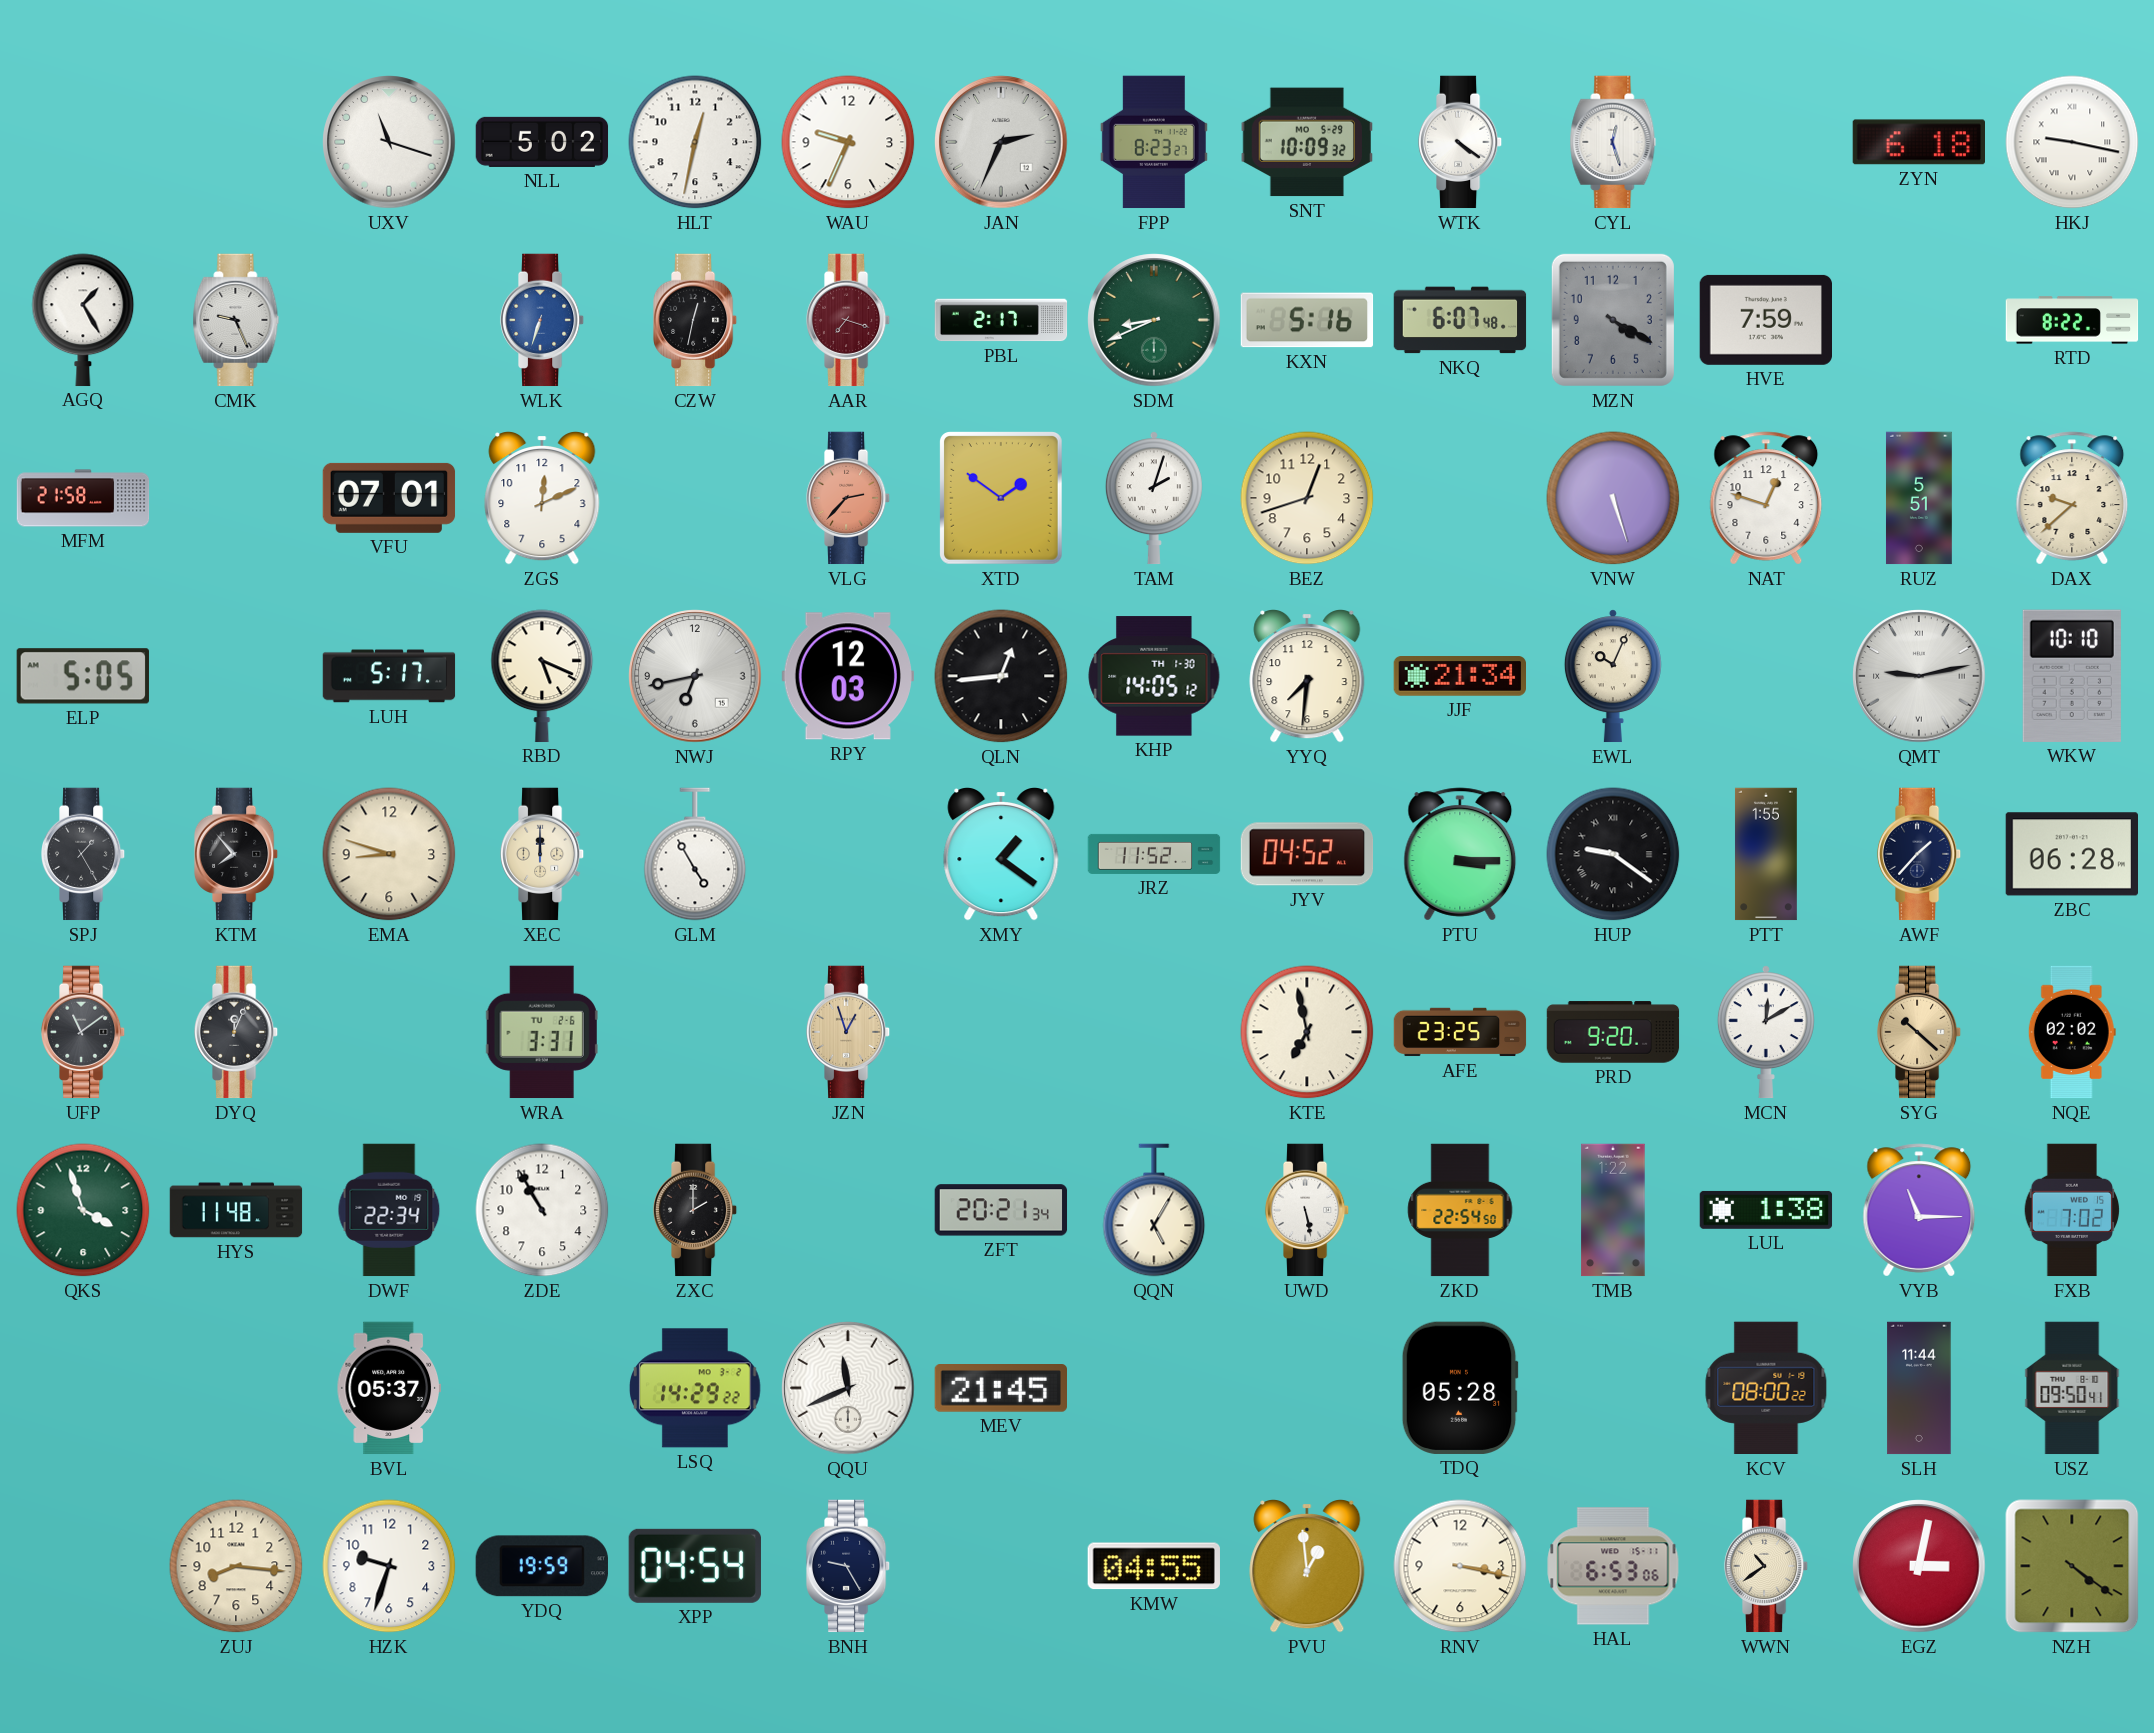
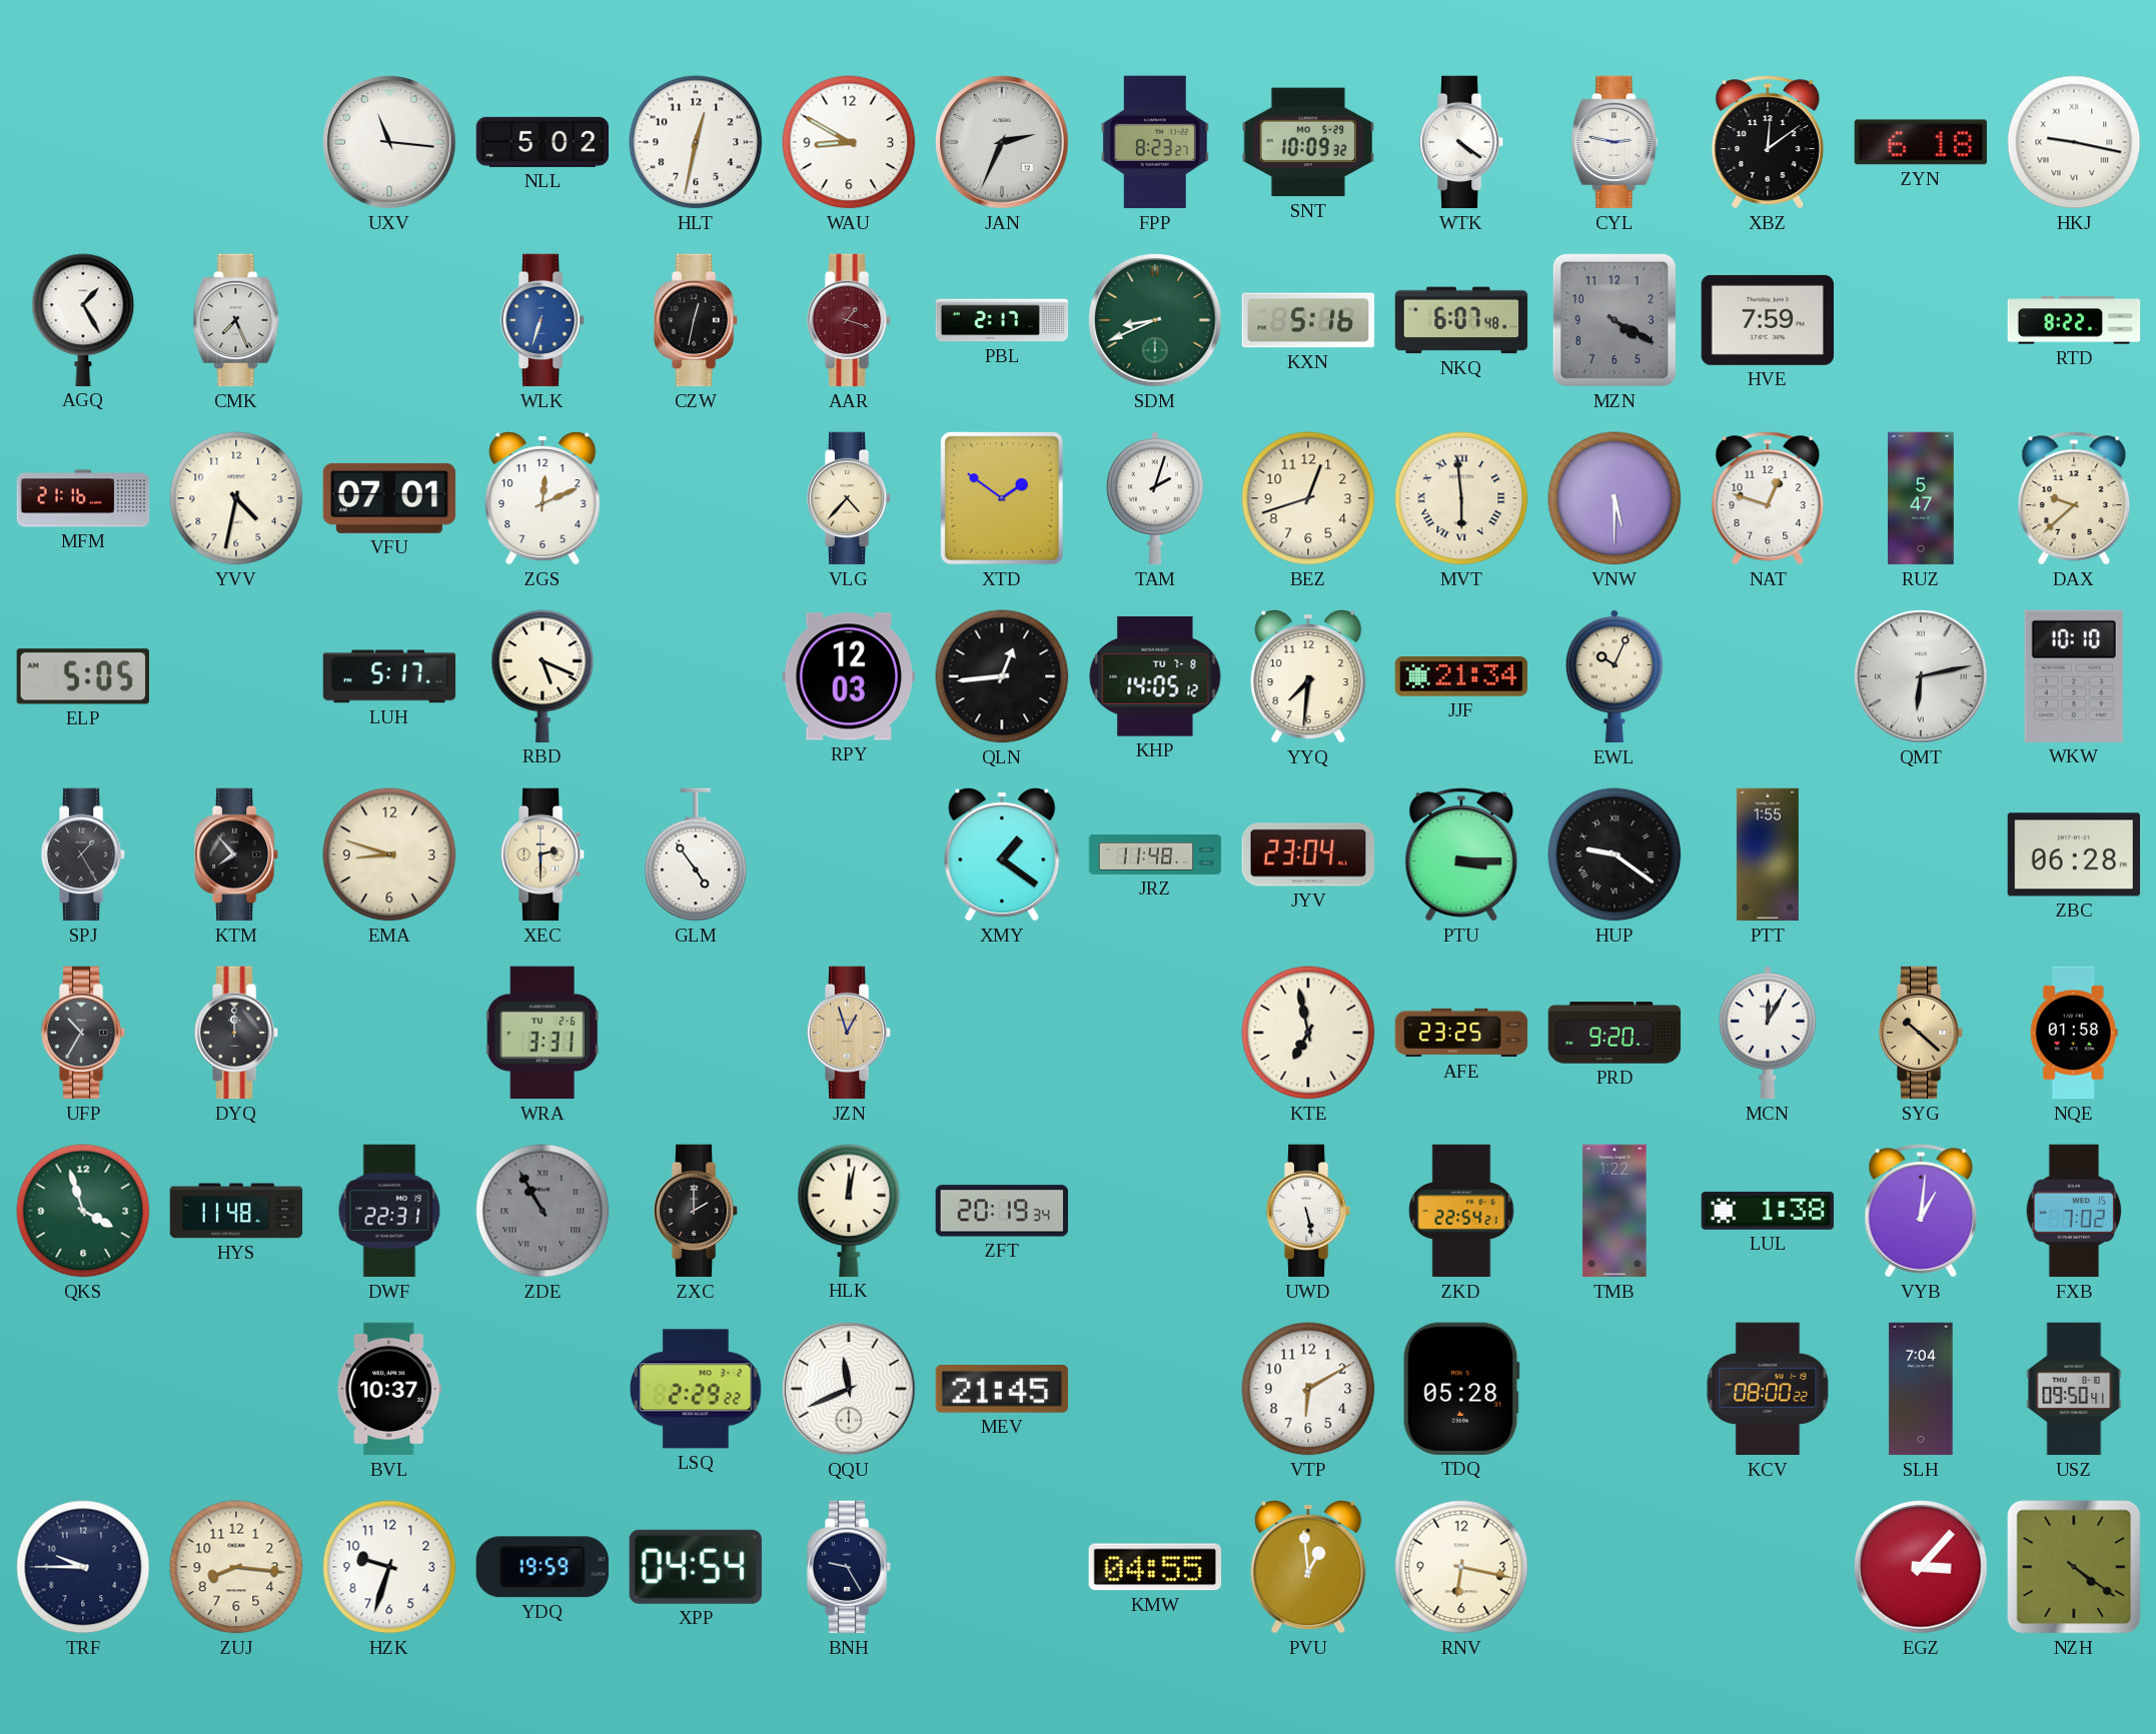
UXV: 11:18 -> 11:16 (389, 142)
WAU: 9:34 -> 8:50 (849, 142)
CYL: 12:27 -> 2:47 (1614, 142)
XBZ: none -> 12:09 (1768, 142)
CMK: 9:26 -> 7:26 (236, 320)
AAR: 7:18 -> 1:18 (849, 320)
MFM: 21:58 -> 21:16 (83, 498)
YVV: none -> 4:32 (236, 498)
VLG: 2:37 -> 4:37 (849, 498)
VLG dial: salmon -> cream (849, 498)
MVT: none -> 5:59 (1461, 498)
VNW: 5:27 -> 5:30 (1614, 498)
RUZ: 5:51 -> 5:47 (1921, 498)
NWJ: 6:43 -> none (695, 676)
KHP date: TH 1-30 -> TU 7-8 (1155, 676)
QMT: 9:13 -> 6:13 (1921, 676)
XEC: 12:00 -> 2:30 (543, 854)
GLM: 4:55 -> 4:54 (696, 854)
JRZ: 11:52 -> 11:48 (1155, 854)
JYV: 04:52 -> 23:04 (1308, 854)
AWF: 1:37 -> none (1919, 854)
UFP: 11:09 -> 10:35 (83, 1033)
DYQ: 12:04 -> 12:00 (236, 1033)
MCN: 12:10 -> 12:05 (1768, 1033)
NQE: 02:02 -> 01:58 (2074, 1033)
DWF: 22:34 -> 22:31 (389, 1211)
ZDE dial: white -> grey (543, 1211)
ZDE numerals: Arabic -> Roman (543, 1211)
HLK: none -> 12:02 (849, 1211)
ZFT: 20:21 -> 20:19 (1002, 1211)
QQN: 5:05 -> none (1154, 1210)
ZKD: 22:54:50 -> 22:54:21 (1461, 1211)
VYB: 11:15 -> 1:01 (1921, 1211)
BVL: 05:37 -> 10:37 (388, 1389)
LSQ: 14:29 -> 2:29 (696, 1389)
VTP: none -> 6:10 (1308, 1389)
SLH: 11:44 -> 7:04 (1921, 1389)
TRF: none -> 9:45 (83, 1567)
RNV: 3:17 -> 6:17 (1461, 1567)
HAL: 6:53 -> none (1613, 1566)
WWN: 10:39 -> none (1766, 1566)
EGZ: 3:02 -> 3:07 (1921, 1567)
